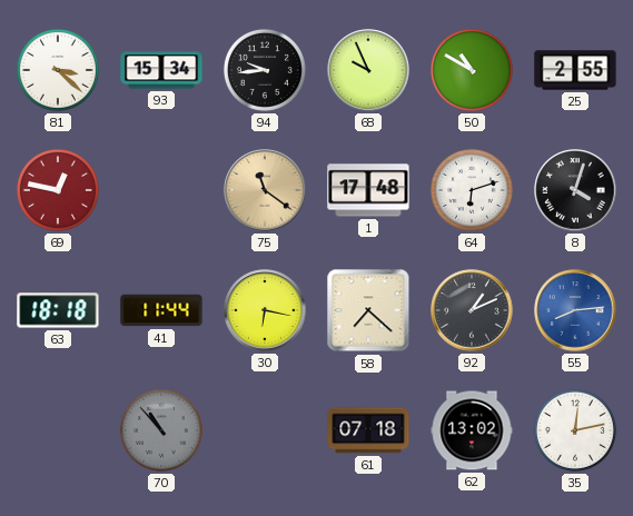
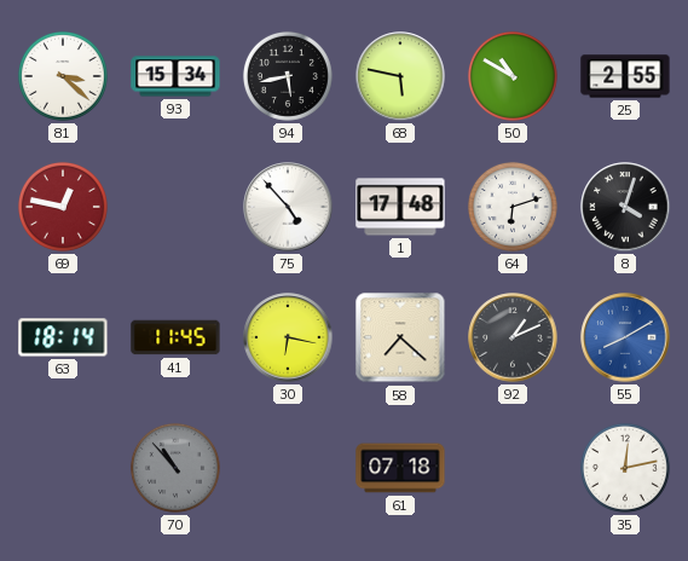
94: 9:44 -> 5:43 (288, 76)
68: 9:56 -> 5:47 (400, 76)
75: 11:21 -> 4:53 (288, 207)
75 dial: champagne -> white (288, 207)
63: 18:18 -> 18:14 (63, 337)
41: 11:44 -> 11:45 (175, 337)
55: 8:14 -> 8:10 (625, 337)
62: 13:02 -> none (472, 430)
